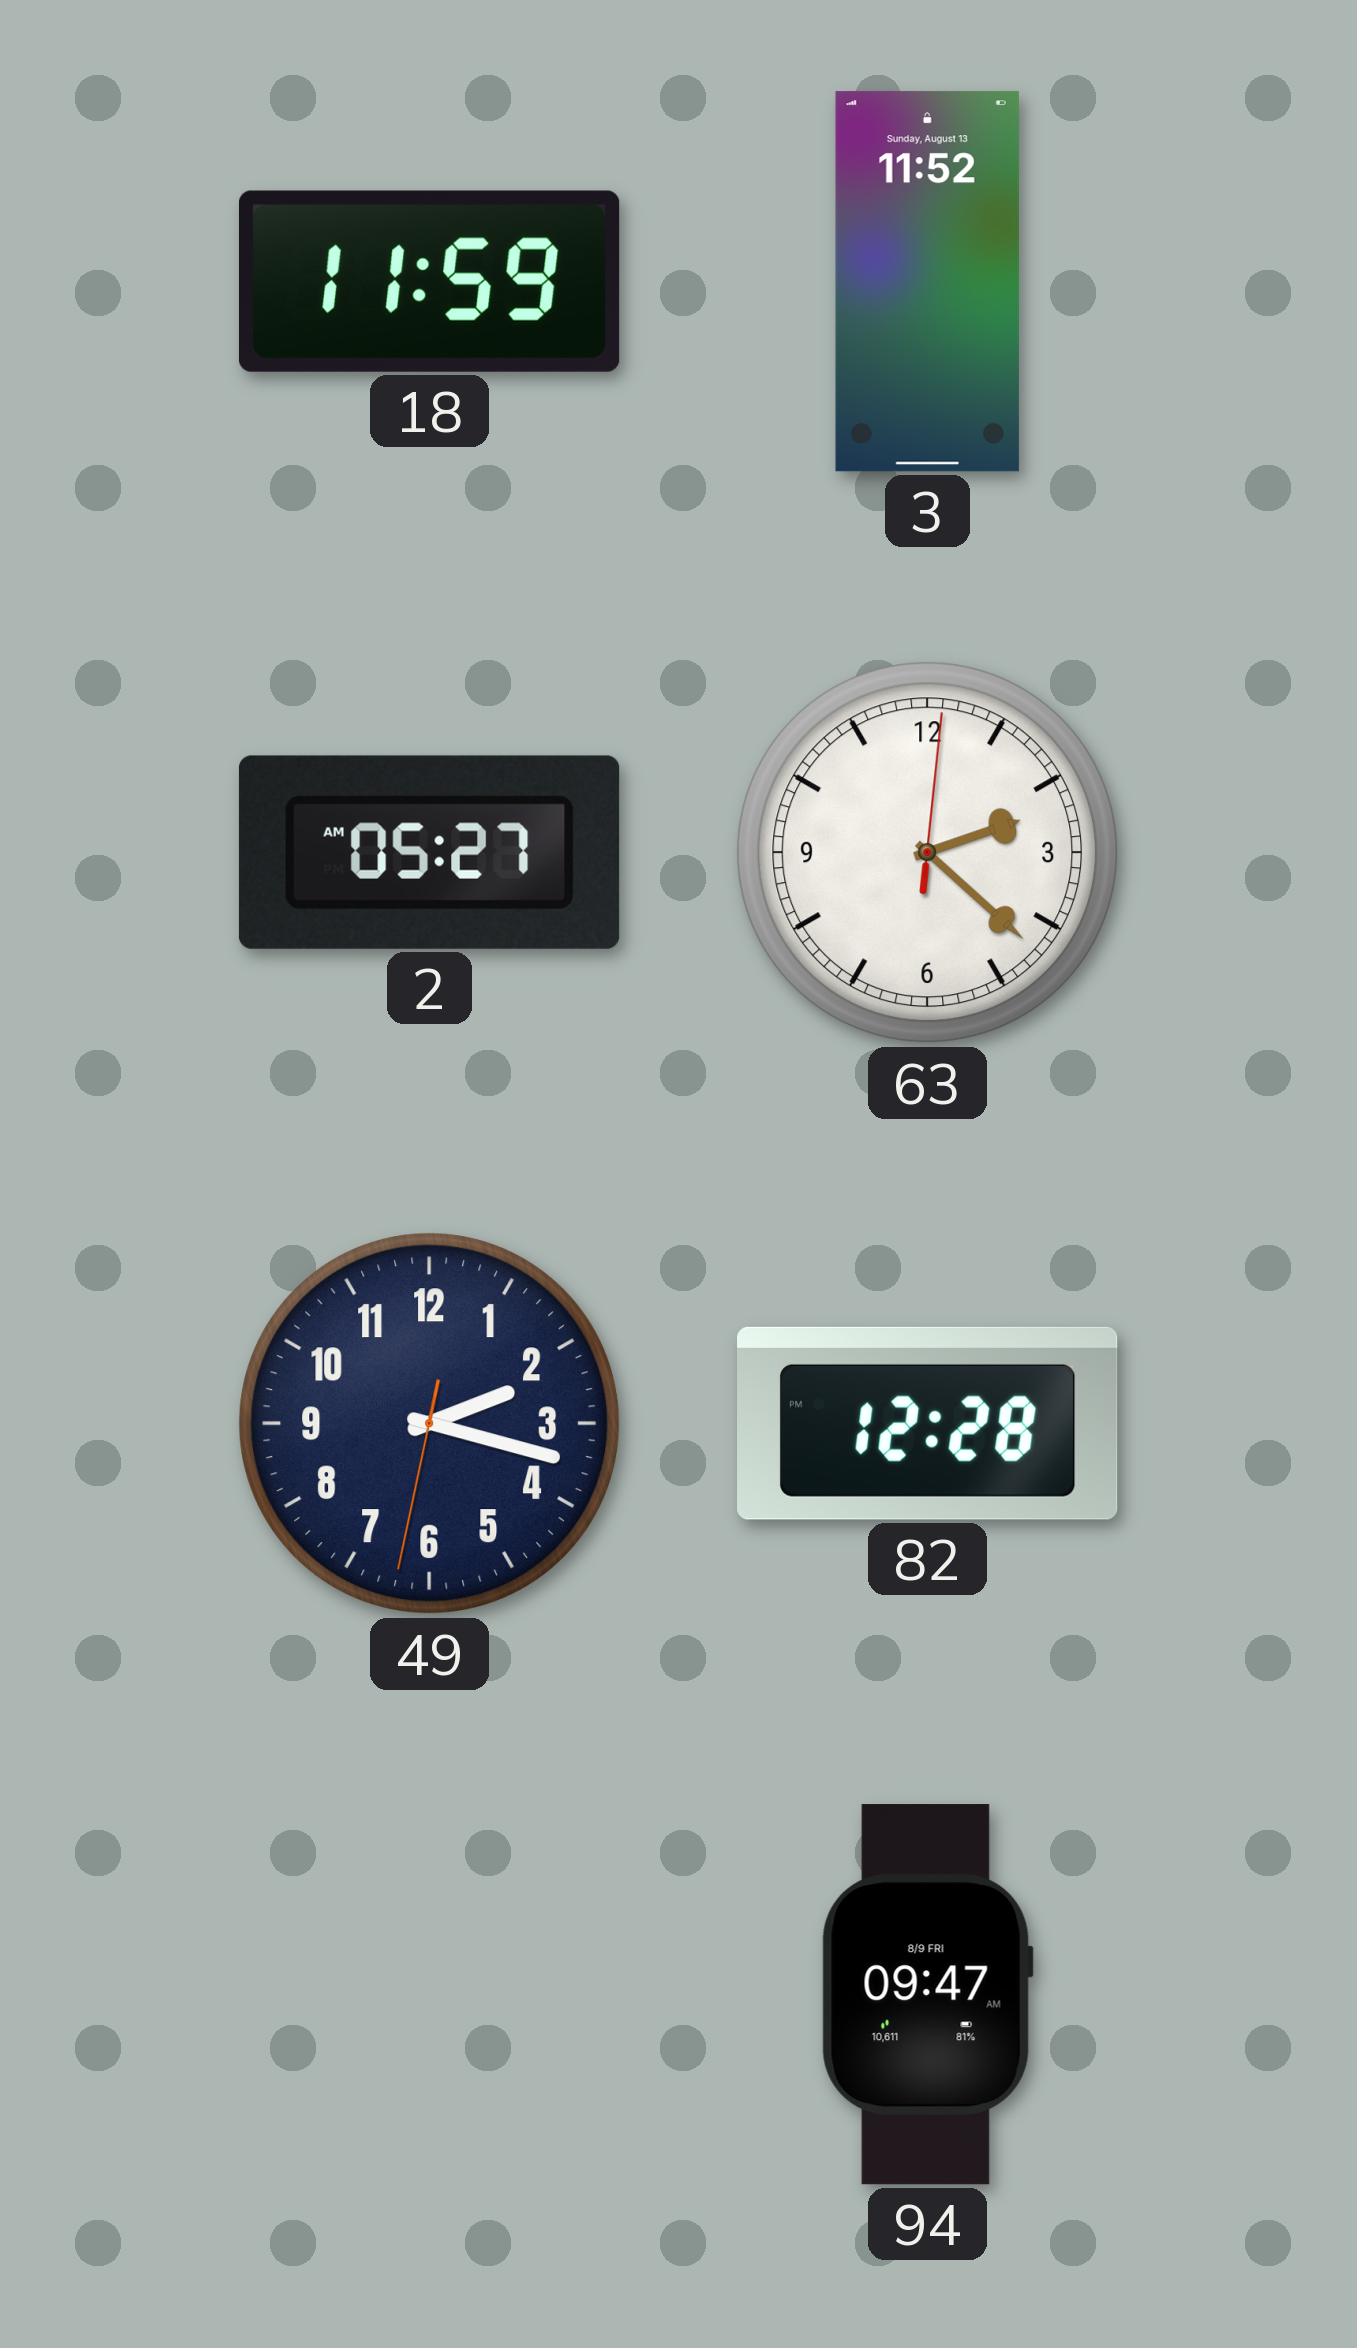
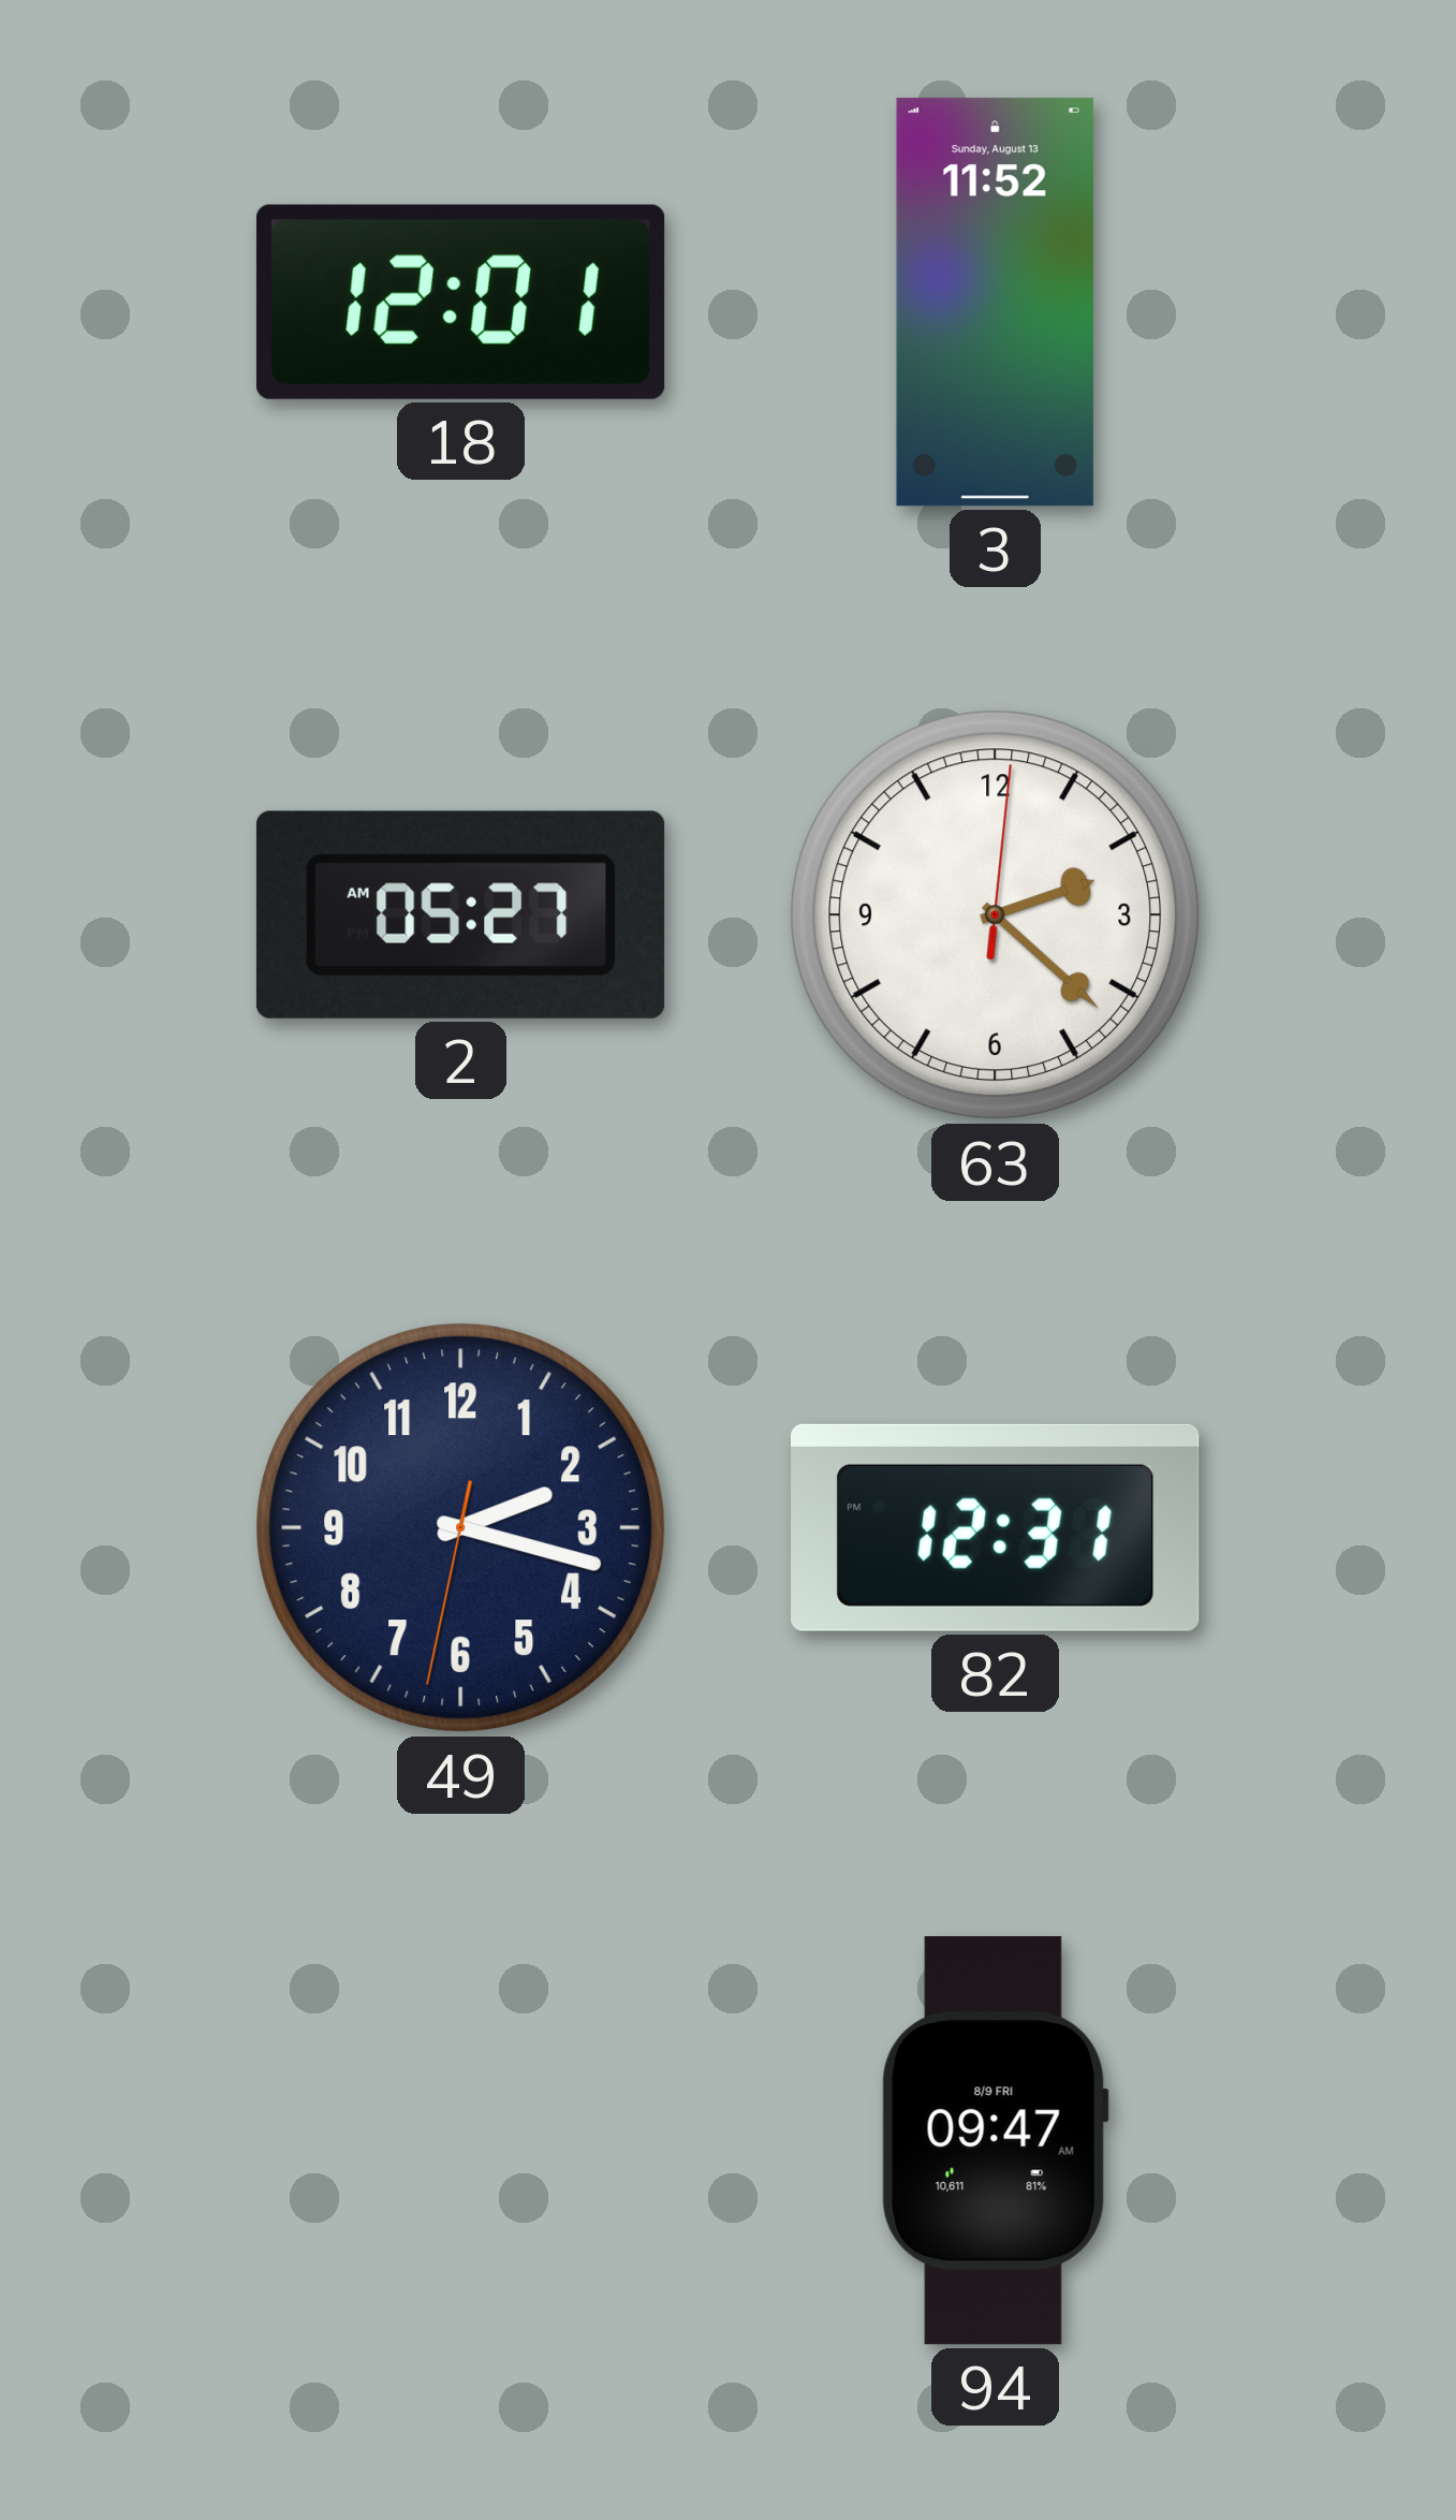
18: 11:59 -> 12:01 (460, 302)
82: 12:28 -> 12:31 (996, 1527)
